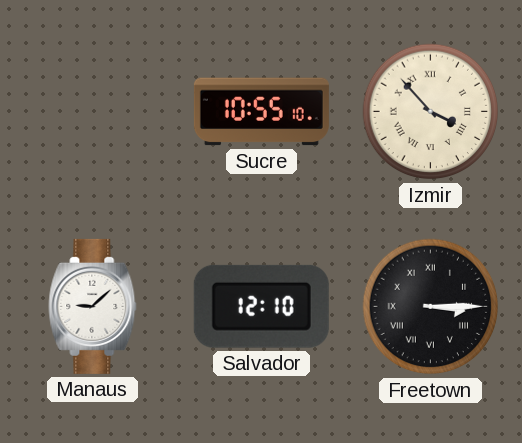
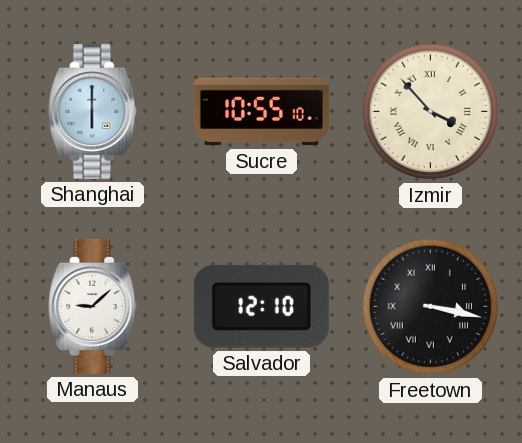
Shanghai: none -> 6:00 (93, 111)
Freetown: 3:15 -> 3:17 (431, 307)
